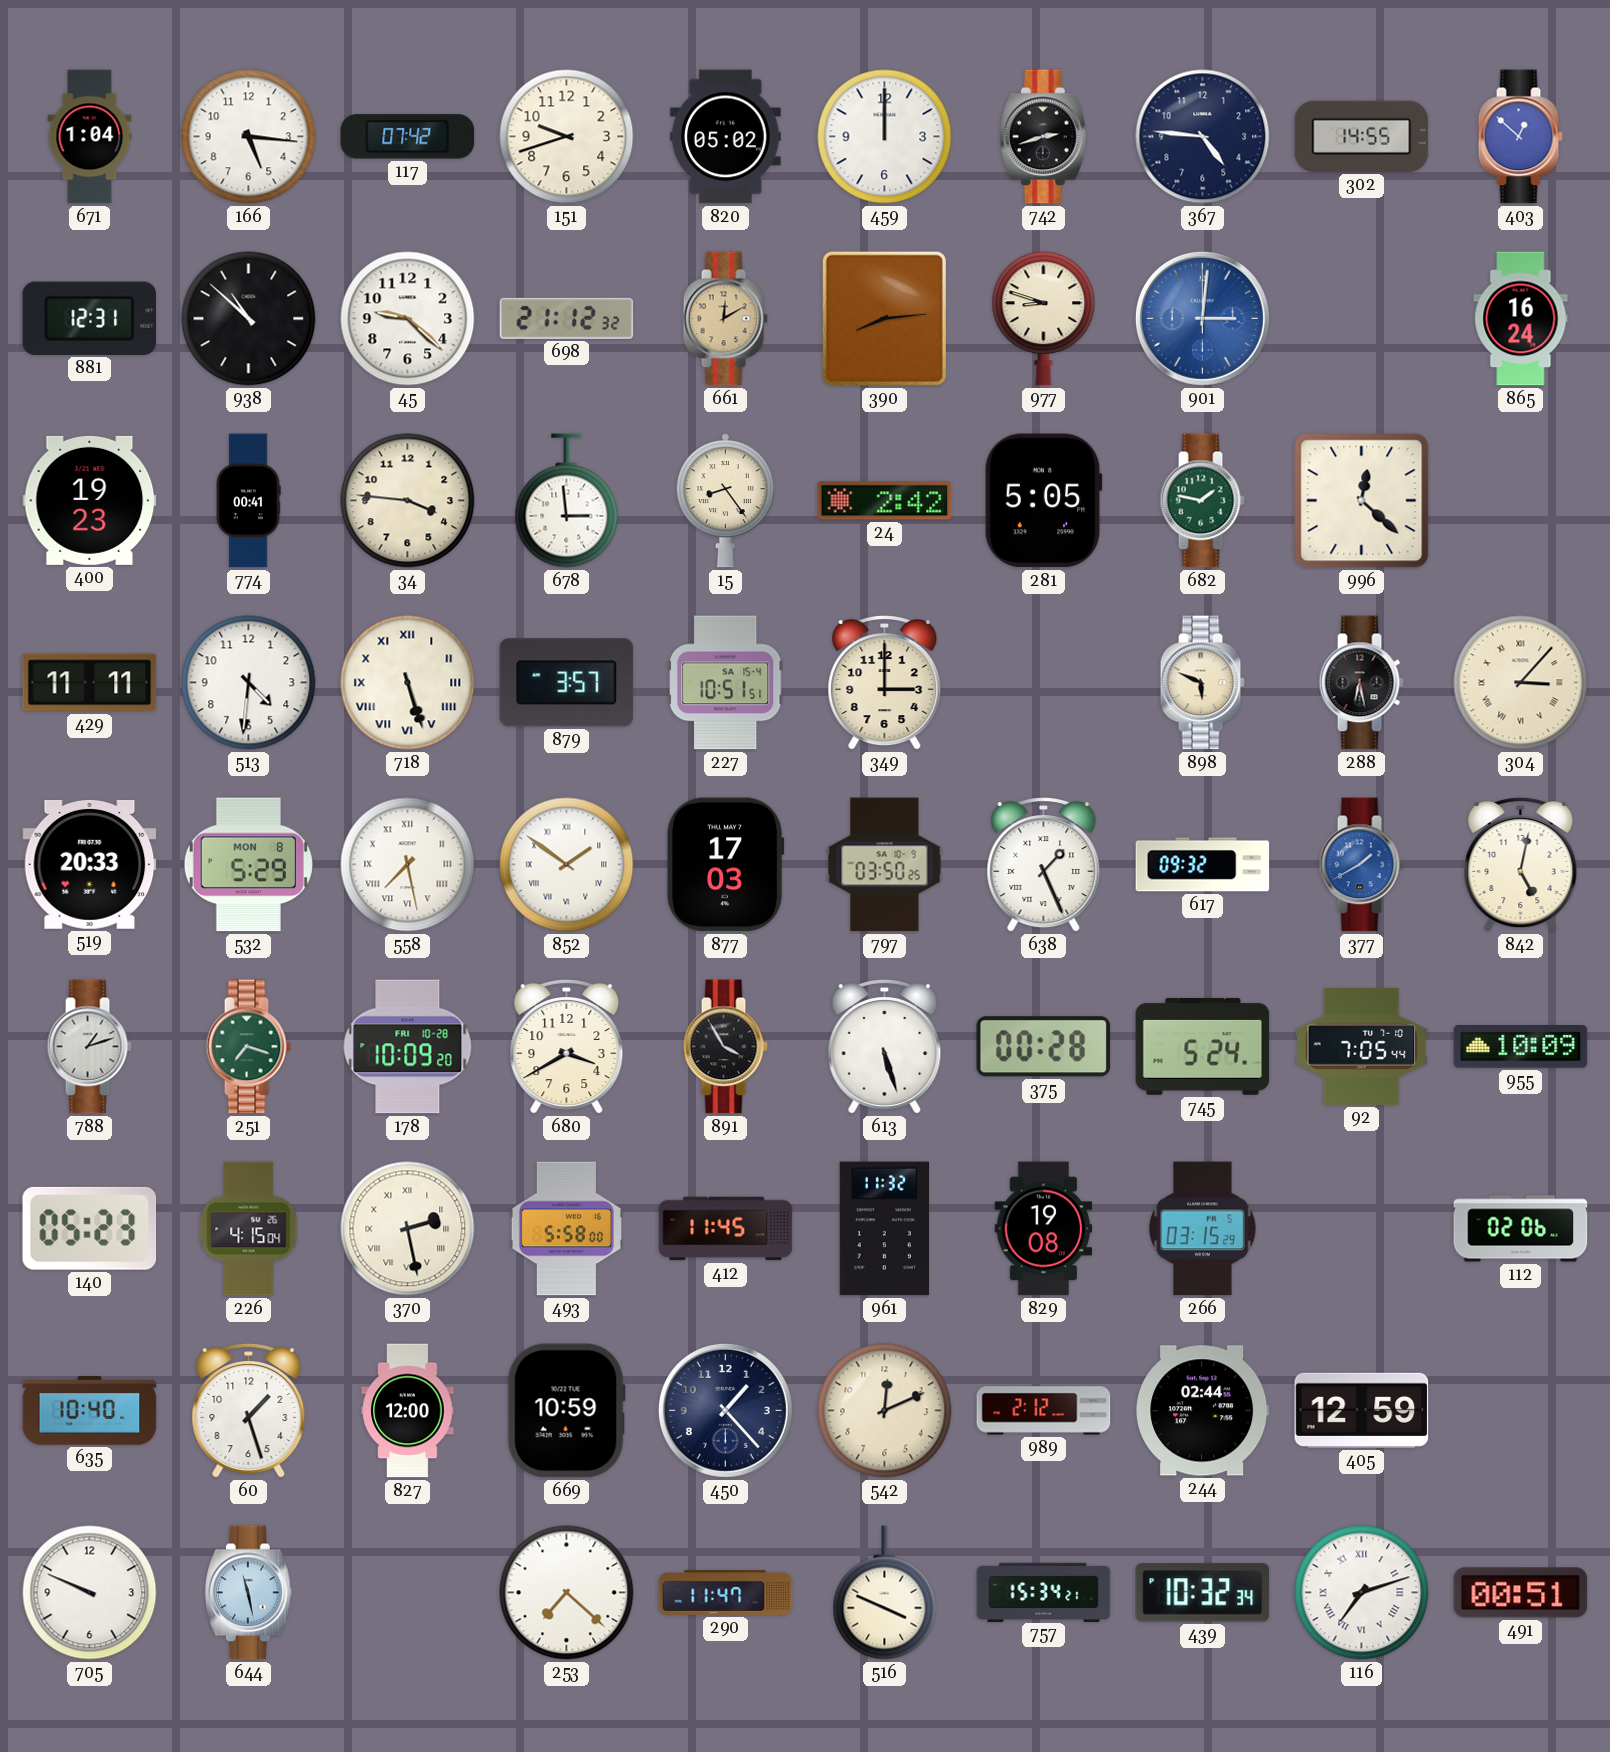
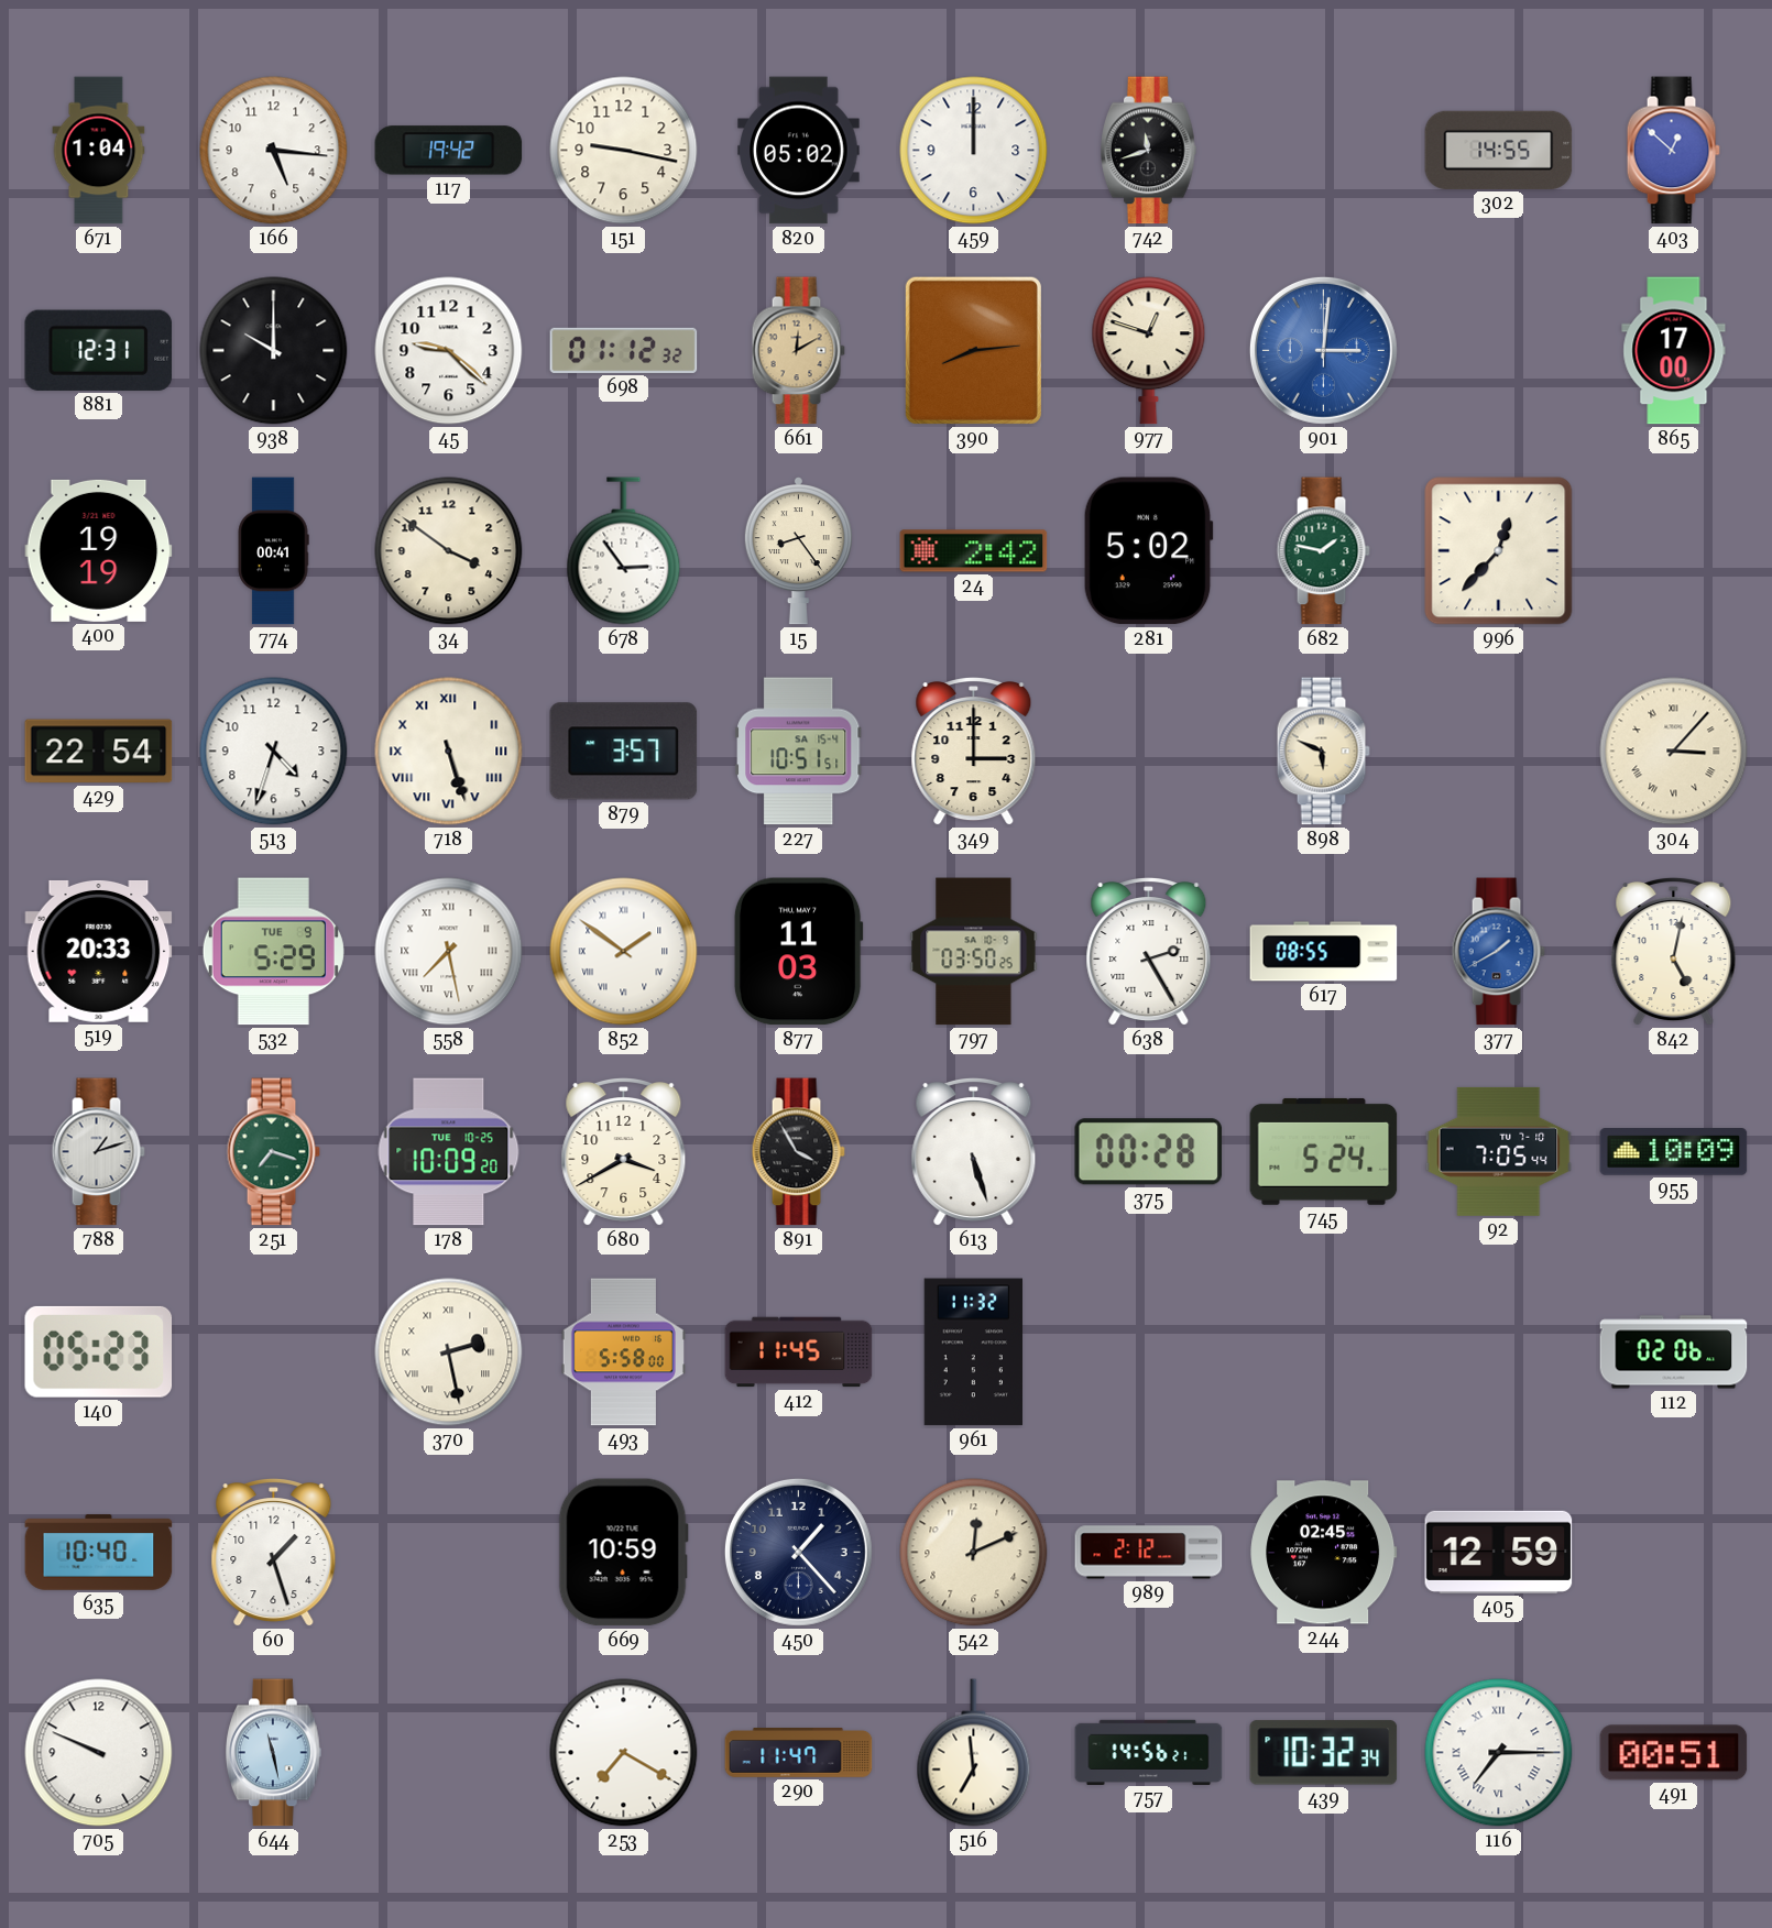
117: 07:42 -> 19:42 (449, 151)
151: 9:42 -> 9:17 (624, 151)
742: 2:42 -> 11:42 (1149, 151)
367: 4:46 -> none (1203, 137)
938: 10:52 -> 10:00 (274, 351)
698: 21:12 -> 01:12 (624, 350)
977: 8:48 -> 12:48 (1149, 351)
865: 16:24 -> 17:00 (1674, 351)
400: 19:23 -> 19:19 (99, 550)
34: 3:46 -> 3:51 (449, 551)
678: 2:59 -> 2:54 (624, 551)
281: 5:05 -> 5:02 (1148, 551)
996: 12:22 -> 12:37 (1499, 551)
429: 11:11 -> 22:54 (99, 752)
513: 4:31 -> 4:33 (274, 752)
288: 6:28 -> none (1361, 683)
532 date: MON 8 -> TUE 9 (273, 952)
877: 17:03 -> 11:03 (798, 952)
638: 1:26 -> 2:25 (1149, 953)
617: 09:32 -> 08:55 (1324, 952)
178 date: FRI 10-28 -> TUE 10-25 (449, 1152)
226: 4:15 -> none (249, 1229)
829: 19:08 -> none (1044, 1229)
266: 03:15 -> none (1203, 1229)
827: 12:00 -> none (408, 1411)
244: 02:44 -> 02:45 (1324, 1553)
253: 7:22 -> 7:20 (624, 1753)
516: 3:49 -> 6:59 (974, 1753)
757: 15:34 -> 14:56 (1149, 1752)
116: 7:12 -> 7:15 (1499, 1753)
